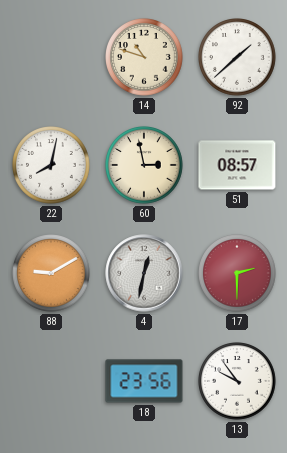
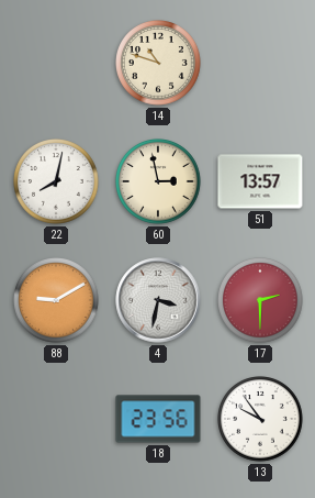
92: 1:38 -> none (238, 58)
51: 08:57 -> 13:57 (260, 181)
4: 12:32 -> 3:32 (158, 300)
